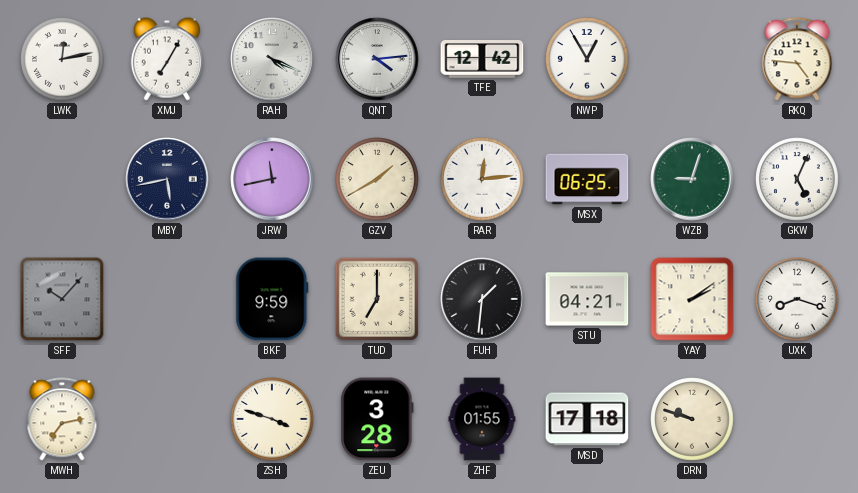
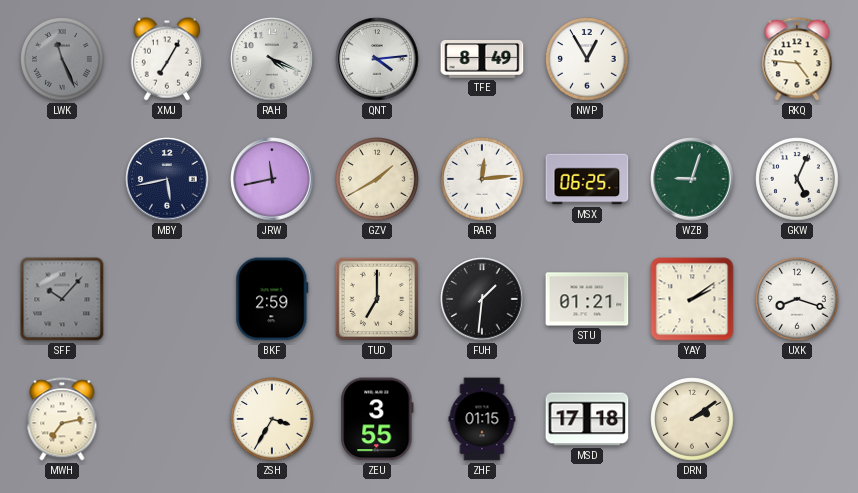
LWK: 12:13 -> 11:26 (62, 59)
LWK dial: white -> grey (62, 59)
TFE: 12:42 -> 8:49 (482, 59)
BKF: 9:59 -> 2:59 (272, 299)
STU: 04:21 -> 01:21 (587, 299)
ZSH: 3:48 -> 3:35 (272, 419)
ZEU: 3:28 -> 3:55 (377, 419)
ZHF: 01:55 -> 01:15 (482, 419)
DRN: 9:48 -> 2:09 (692, 419)
